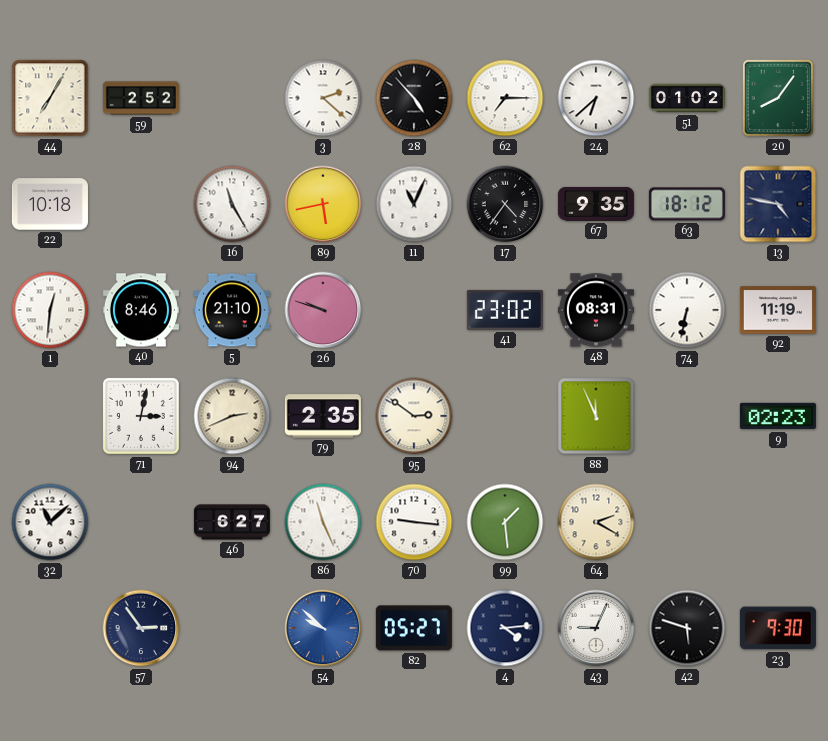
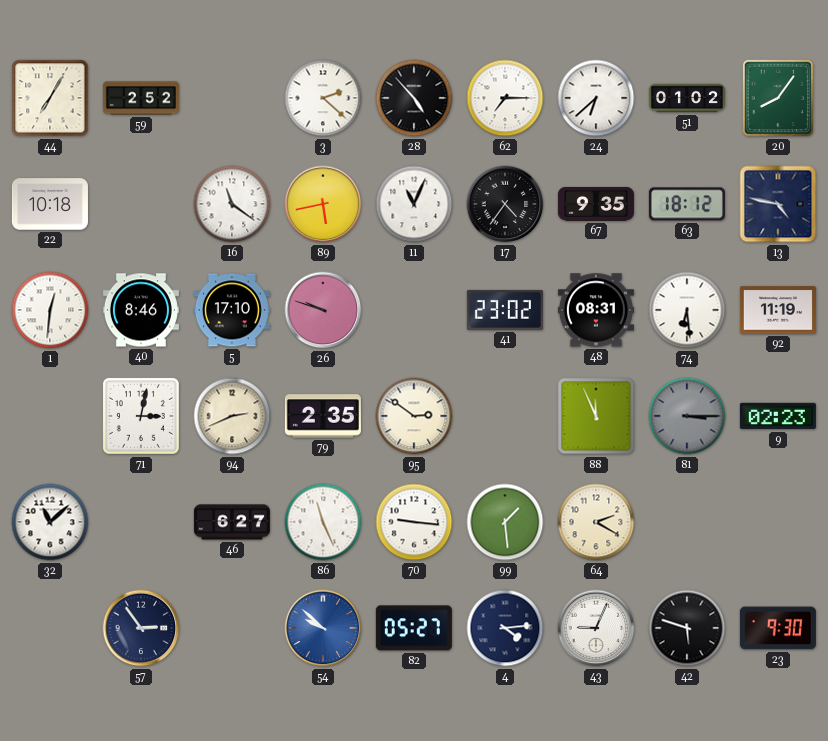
16: 11:25 -> 11:21 (232, 204)
5: 21:10 -> 17:10 (232, 310)
74: 6:32 -> 6:29 (687, 310)
81: none -> 3:15 (687, 416)
